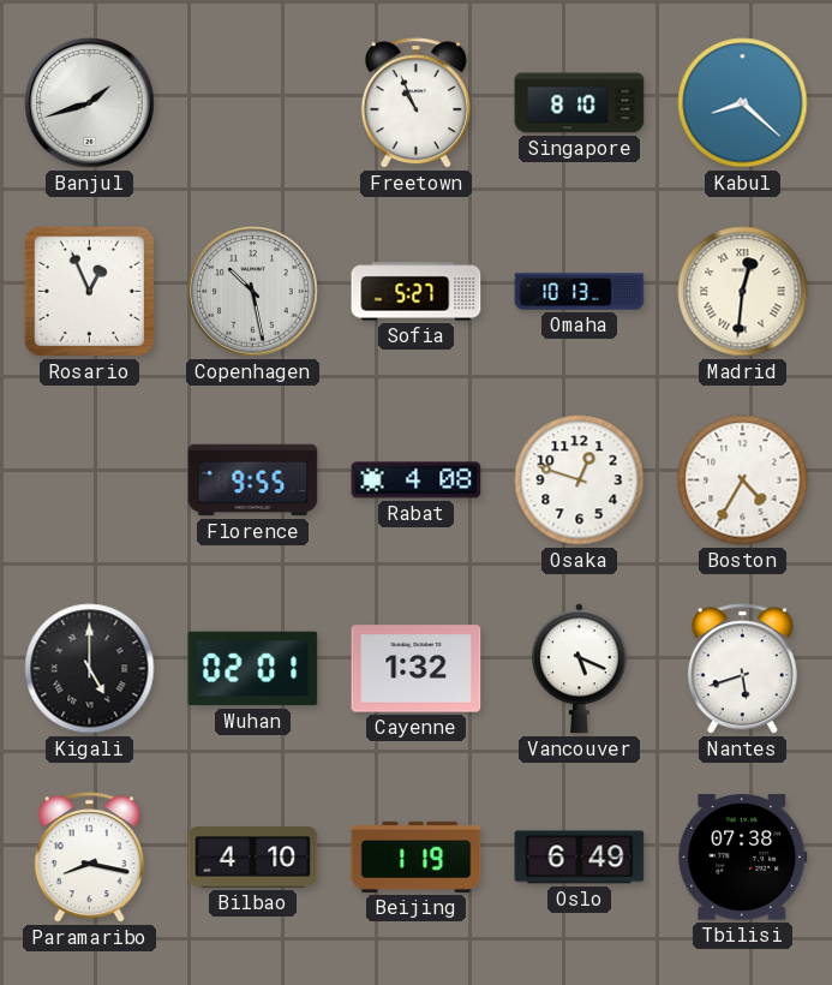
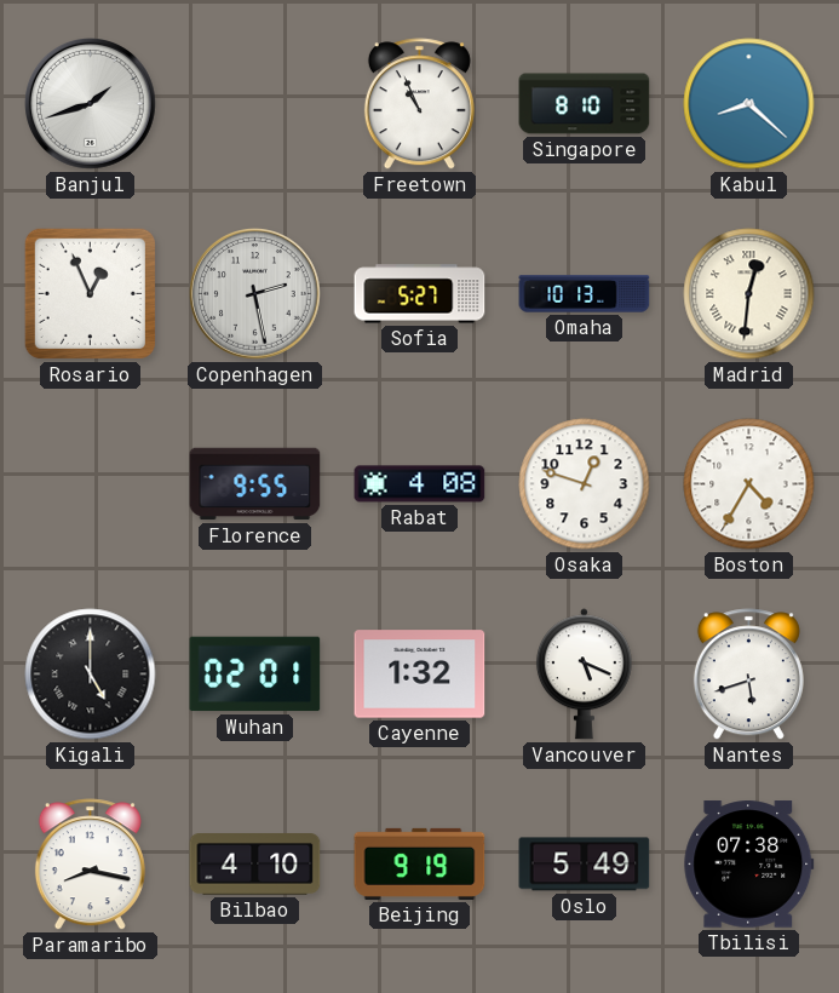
Copenhagen: 10:28 -> 2:28 (255, 294)
Beijing: 1:19 -> 9:19 (420, 863)
Oslo: 6:49 -> 5:49 (585, 865)
